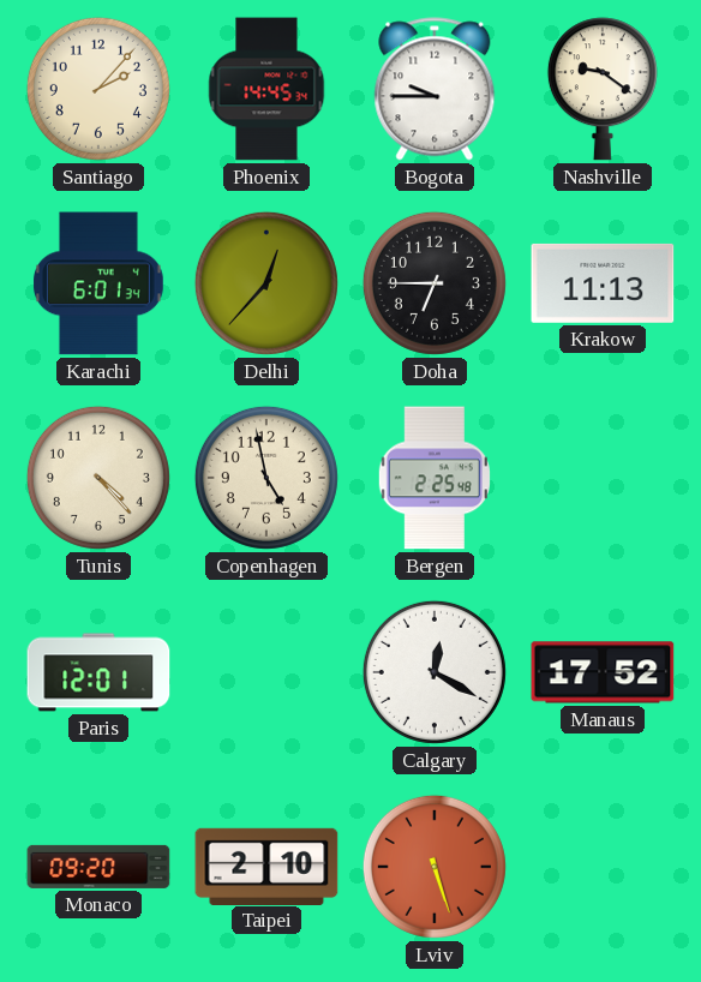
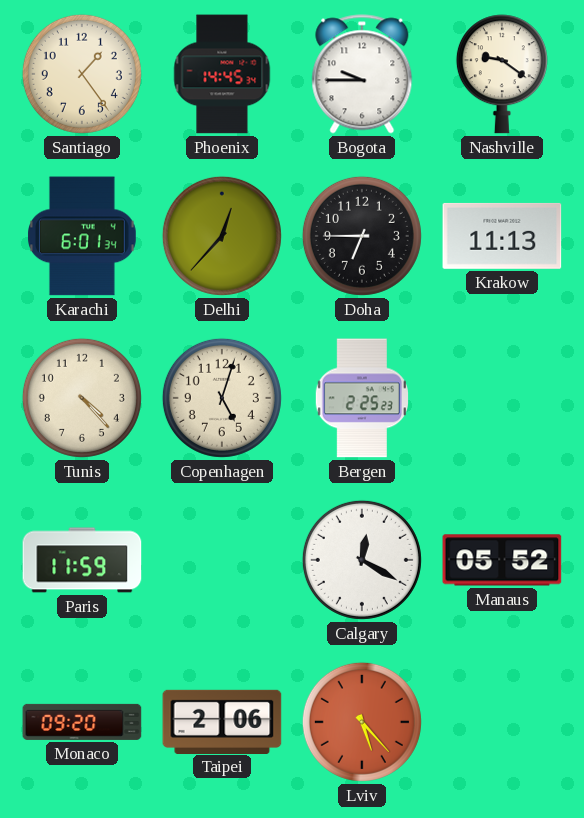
Santiago: 2:07 -> 1:24 (82, 74)
Copenhagen: 4:58 -> 5:03 (222, 398)
Bergen: 2:25:48 -> 2:25:23 (362, 398)
Paris: 12:01 -> 11:59 (82, 560)
Manaus: 17:52 -> 05:52 (502, 560)
Taipei: 2:10 -> 2:06 (222, 721)
Lviv: 5:27 -> 5:23 (362, 722)
